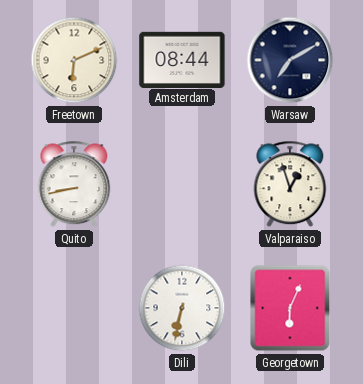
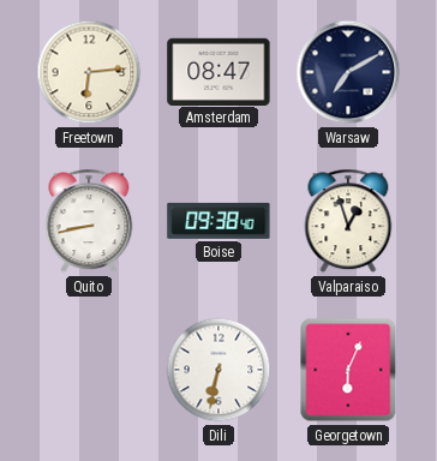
Freetown: 6:11 -> 6:14 (89, 72)
Amsterdam: 08:44 -> 08:47 (218, 71)
Boise: none -> 09:38 (218, 221)
